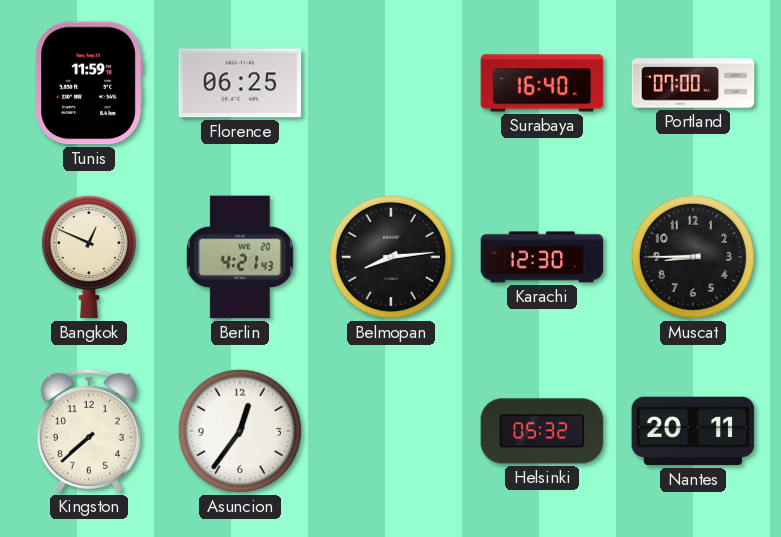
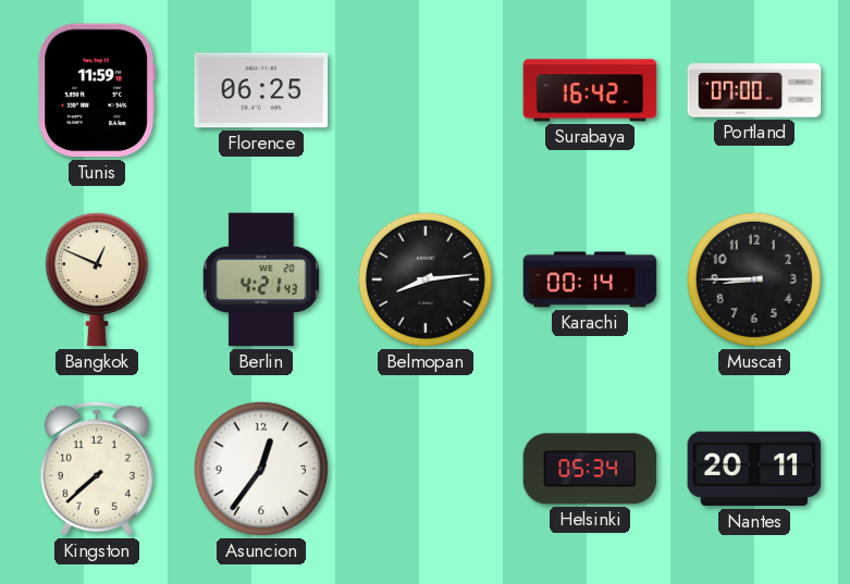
Surabaya: 16:40 -> 16:42 (590, 90)
Karachi: 12:30 -> 00:14 (590, 279)
Helsinki: 05:32 -> 05:34 (590, 469)
